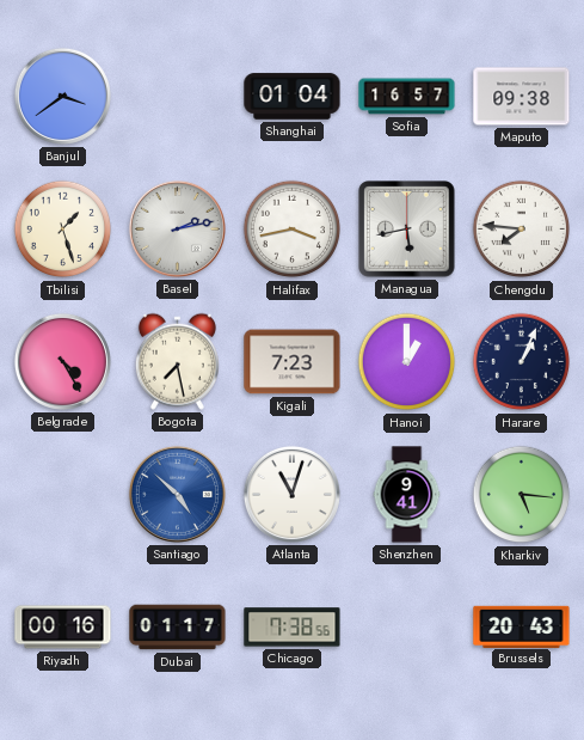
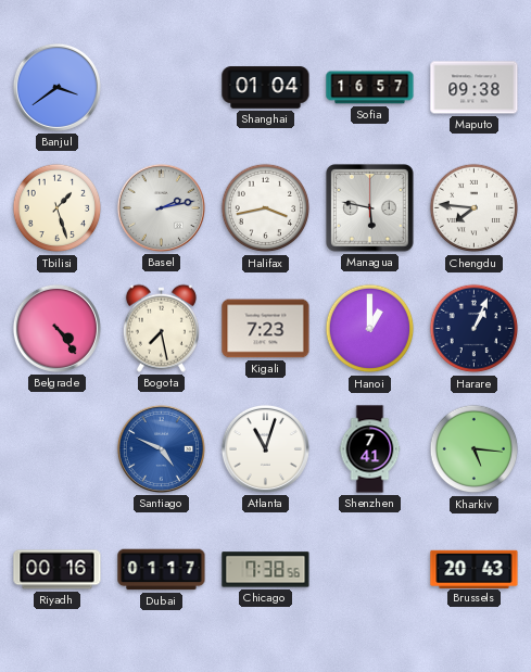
Managua: 5:43 -> 5:47 (370, 208)
Belgrade: 4:25 -> 4:24 (56, 328)
Santiago: 4:52 -> 4:49 (161, 448)
Shenzhen: 9:41 -> 7:41 (370, 449)
